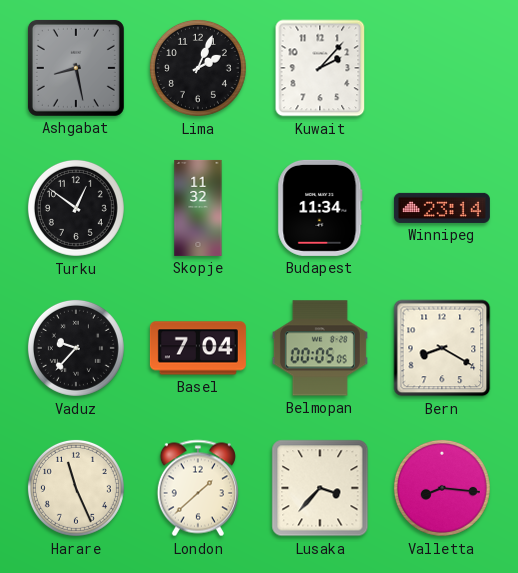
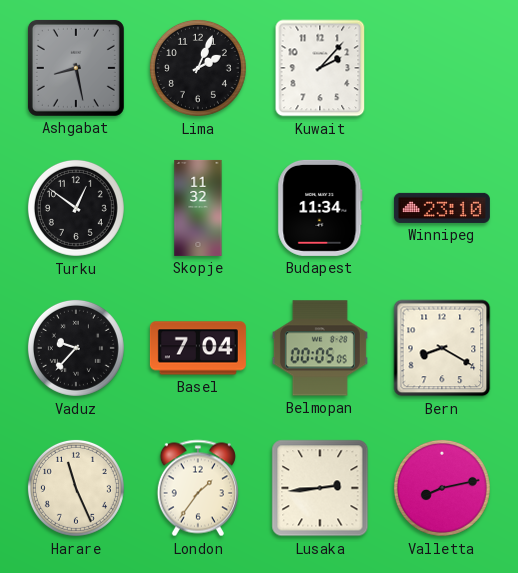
Winnipeg: 23:14 -> 23:10 (442, 208)
London: 1:38 -> 1:36 (198, 488)
Lusaka: 3:37 -> 2:44 (320, 488)
Valletta: 8:16 -> 8:13 (442, 488)
